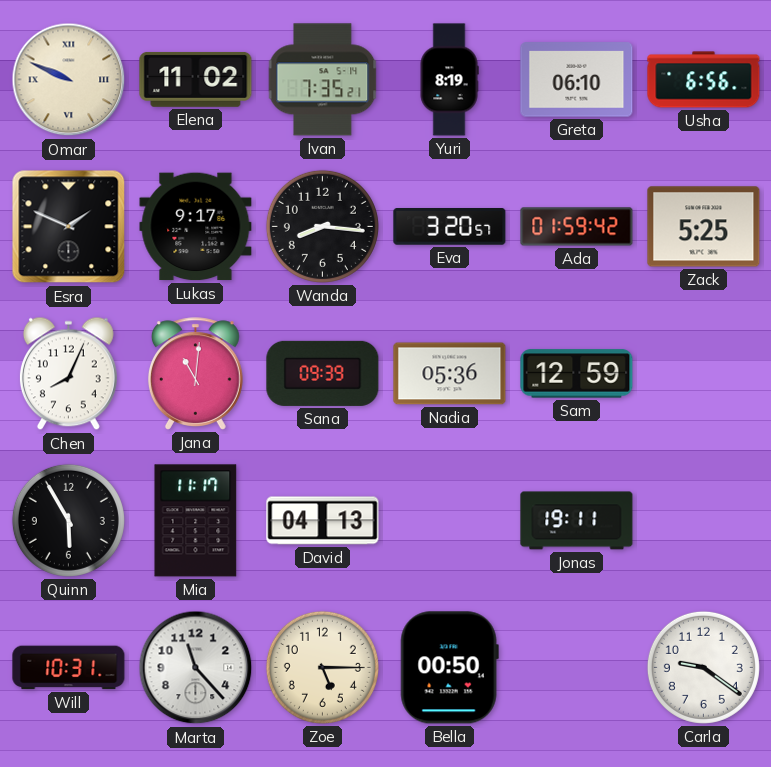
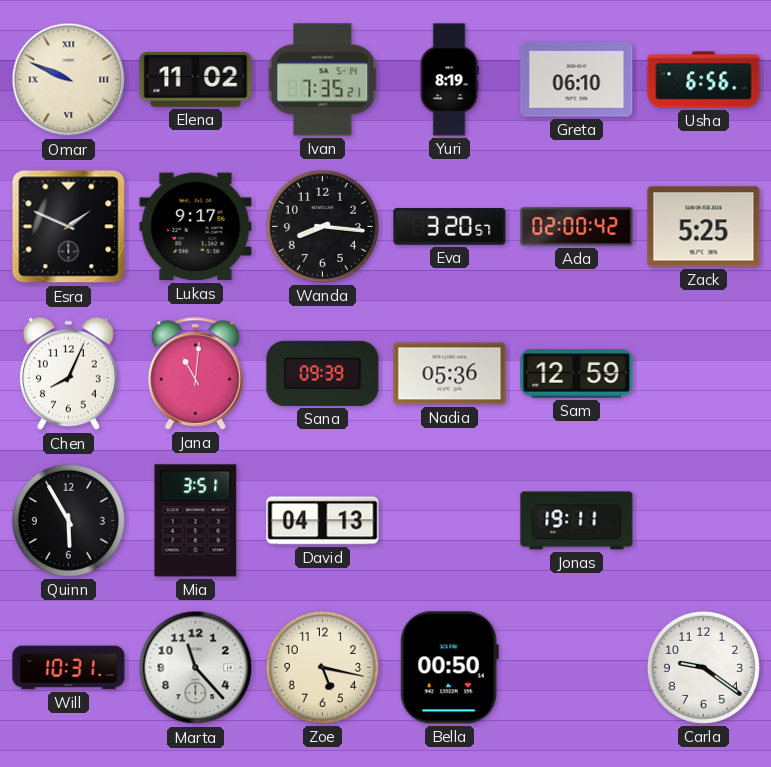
Ada: 01:59 -> 02:00 (577, 227)
Mia: 11:17 -> 3:51 (196, 521)
Zoe: 5:15 -> 5:17 (322, 667)
